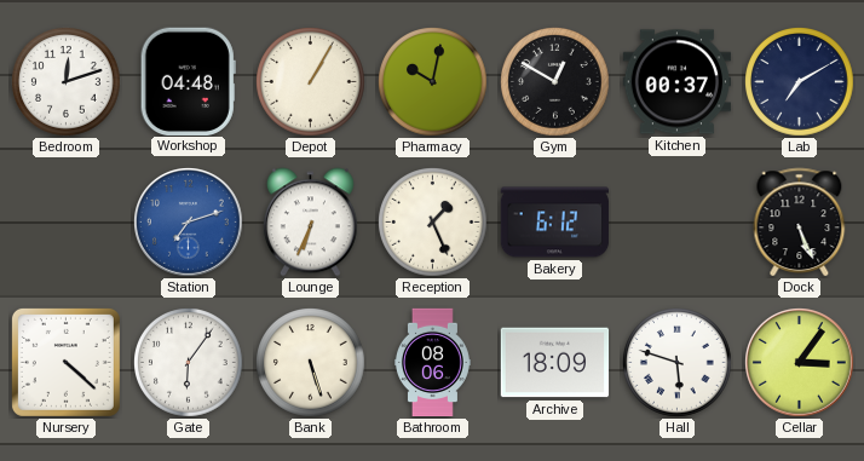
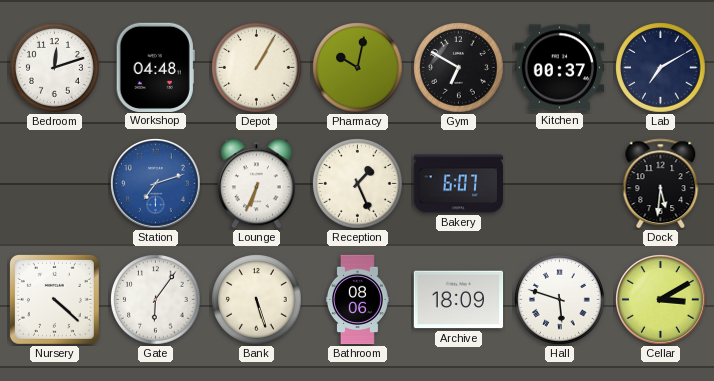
Gym: 12:50 -> 6:50 (459, 68)
Bakery: 6:12 -> 6:07 (459, 184)
Dock: 5:26 -> 5:31 (661, 184)
Cellar: 3:06 -> 3:10 (661, 300)
